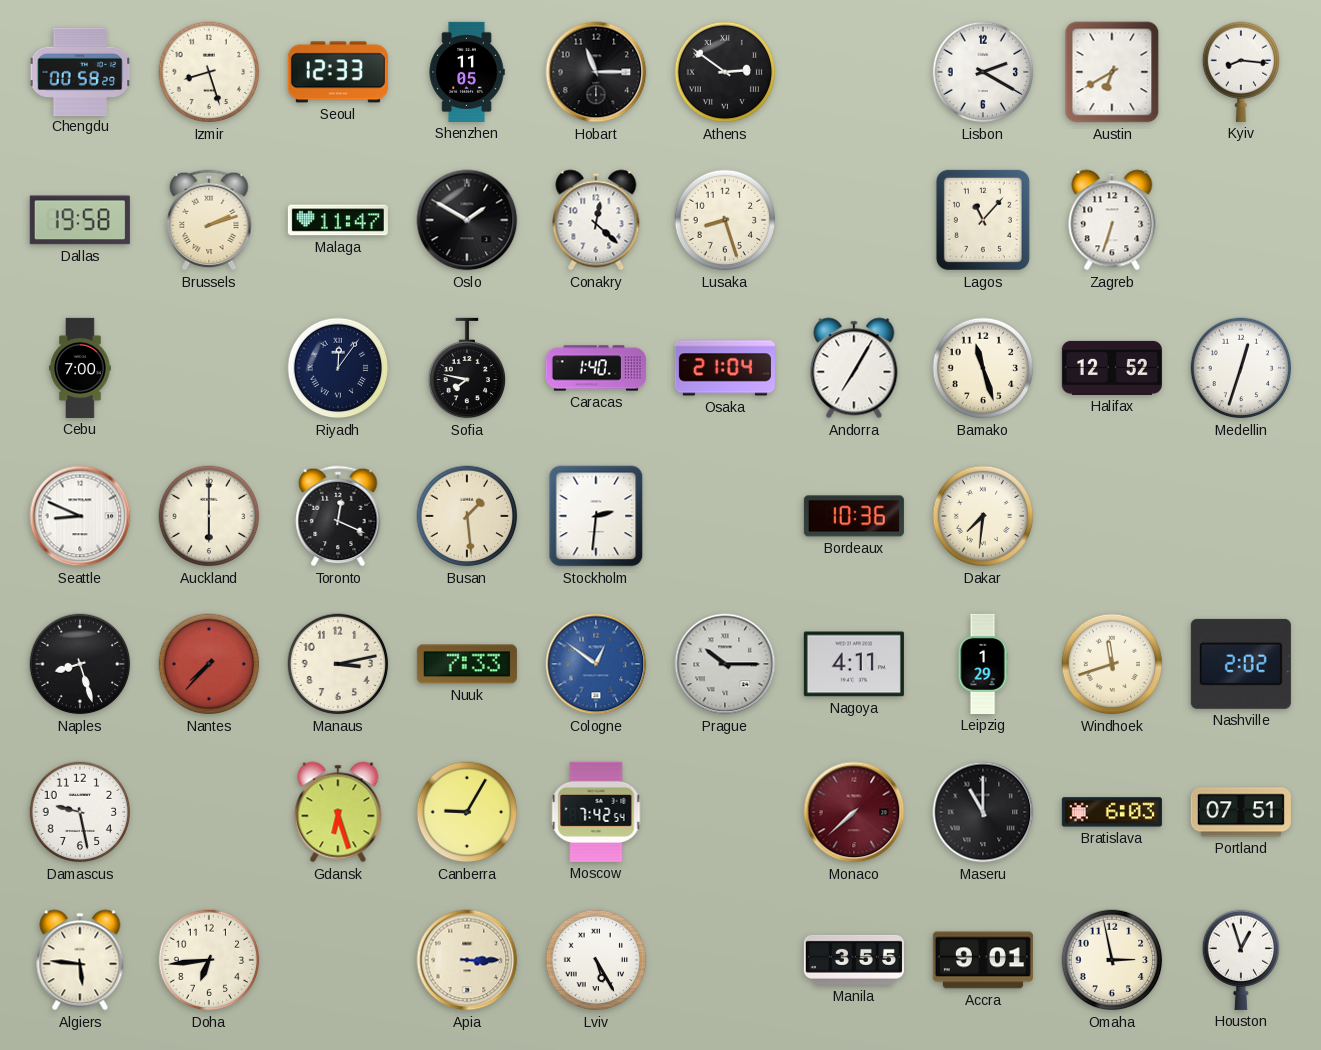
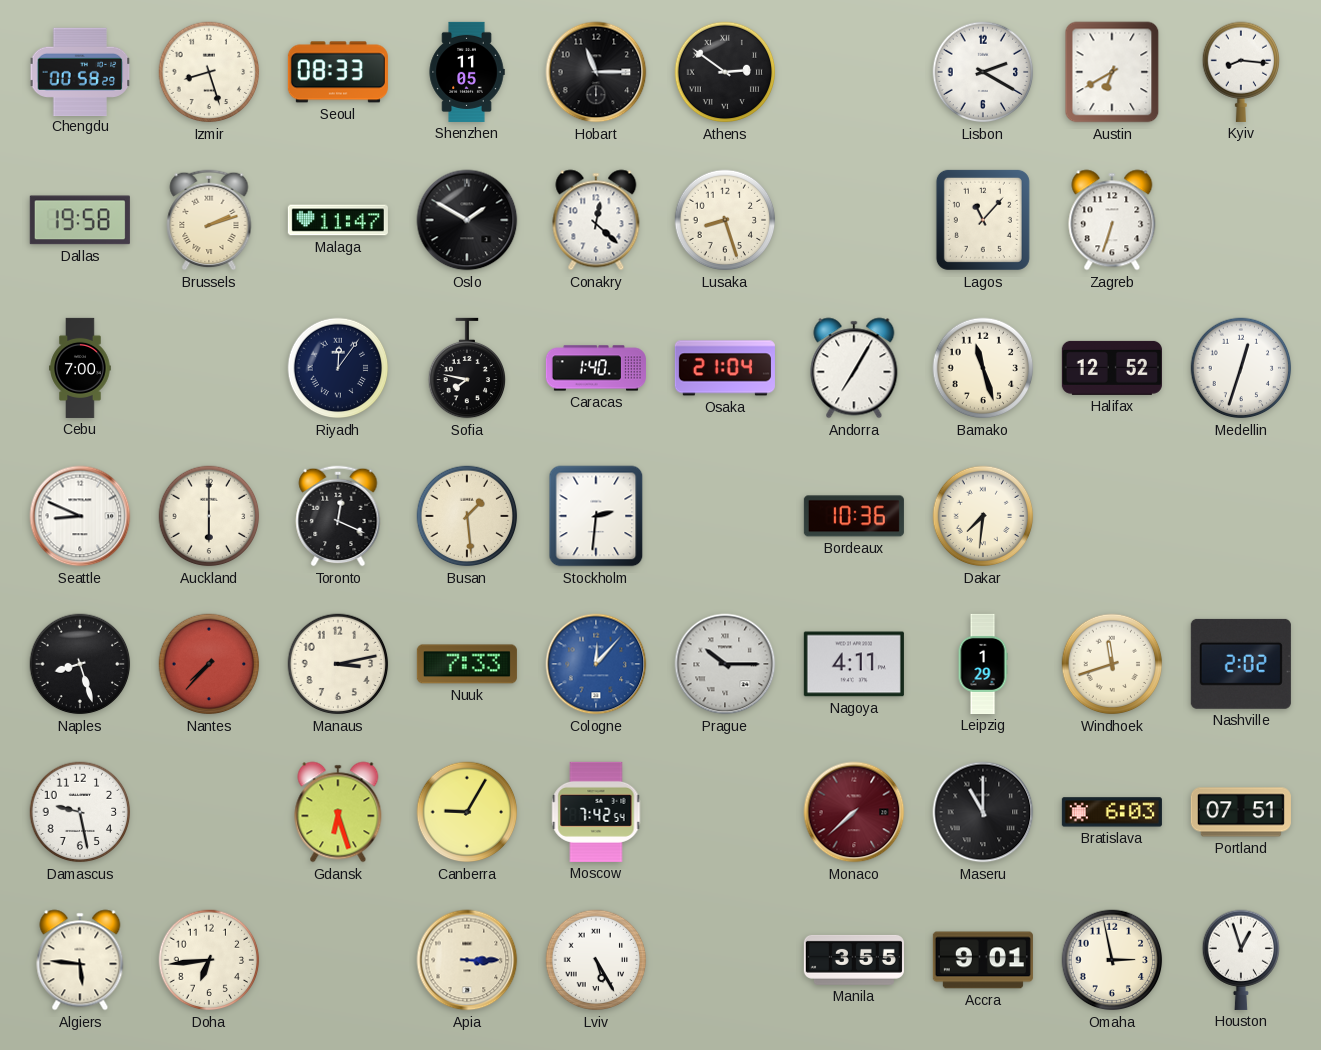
Seoul: 12:33 -> 08:33 (338, 72)
Cologne: 12:51 -> 12:07 (596, 664)
